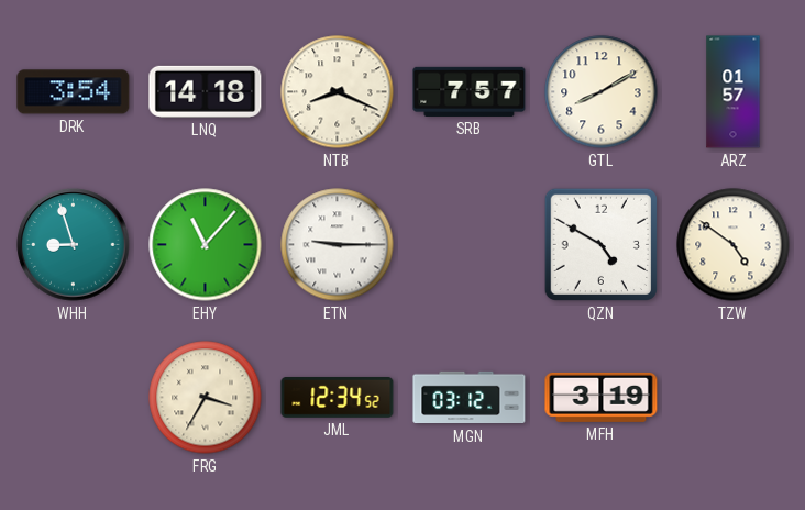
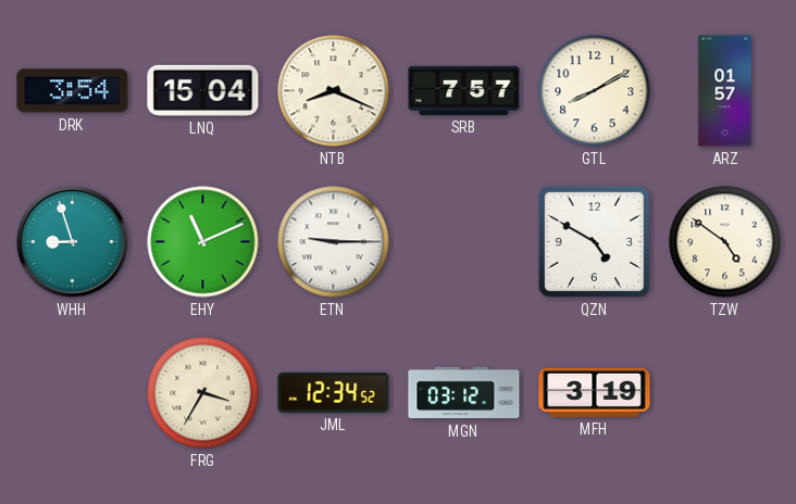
LNQ: 14:18 -> 15:04 (203, 90)
EHY: 11:07 -> 11:11 (203, 242)
